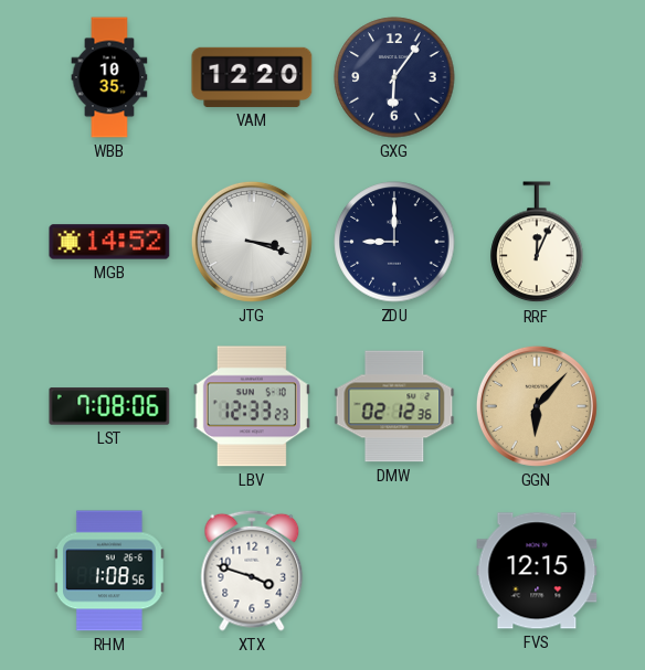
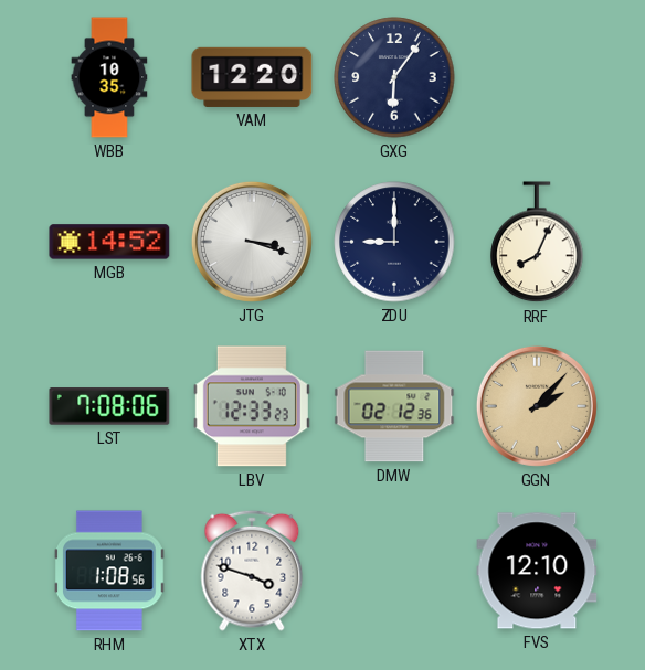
RRF: 12:04 -> 8:04 (537, 243)
GGN: 6:07 -> 2:07 (537, 406)
FVS: 12:15 -> 12:10 (537, 571)
